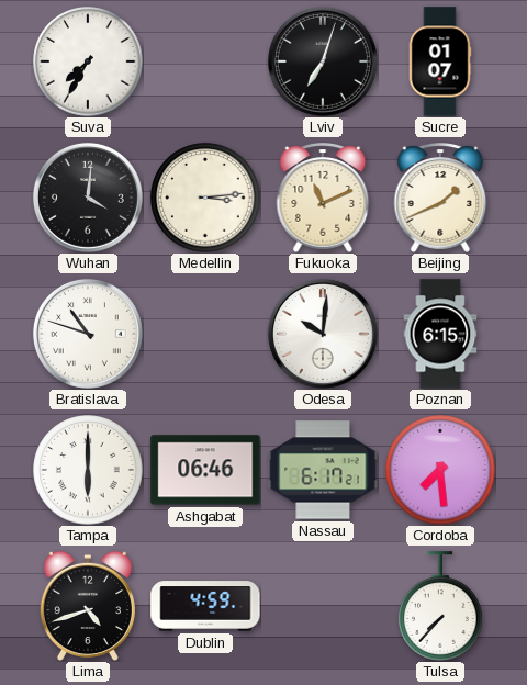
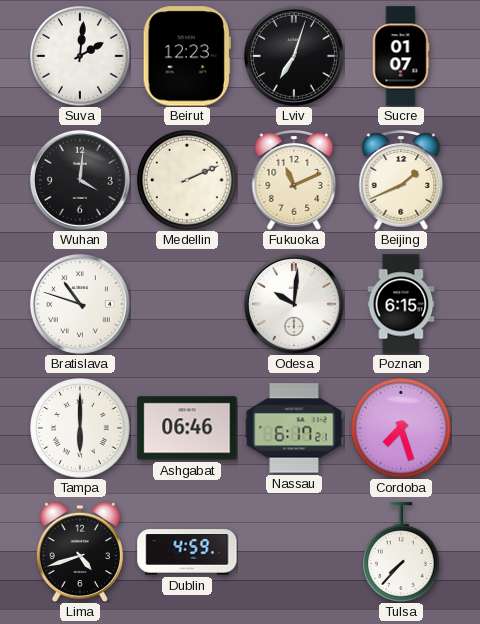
Suva: 7:35 -> 2:01 (80, 56)
Beirut: none -> 12:23 (187, 56)
Medellin: 3:14 -> 2:11 (187, 180)
Cordoba: 7:29 -> 7:27 (401, 428)
